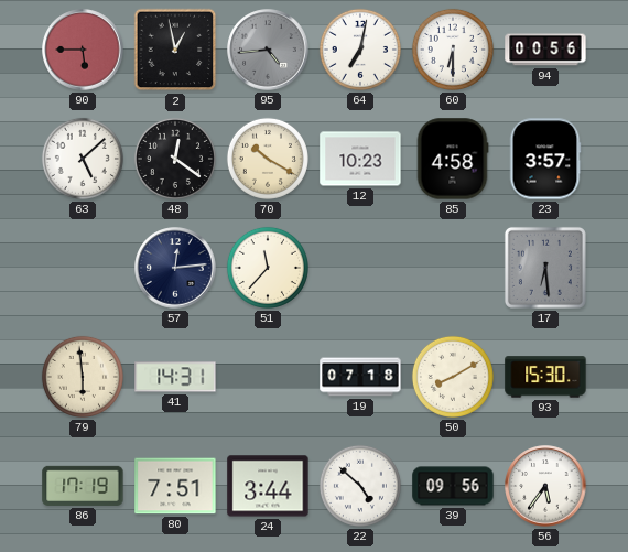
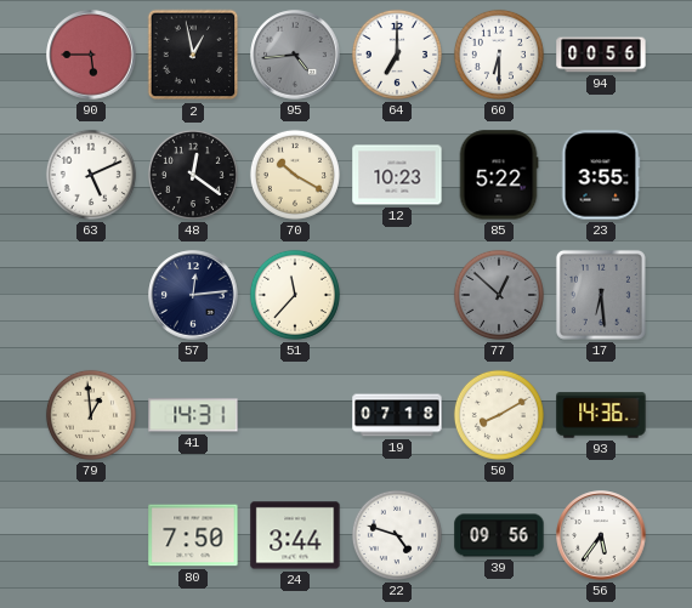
64: 7:02 -> 7:00 (397, 55)
63: 5:08 -> 5:11 (91, 175)
85: 4:58 -> 5:22 (499, 175)
23: 3:57 -> 3:55 (601, 175)
77: none -> 12:52 (499, 295)
79: 5:59 -> 12:59 (91, 415)
93: 15:30 -> 14:36 (601, 415)
86: 17:19 -> none (83, 486)
80: 7:51 -> 7:50 (193, 535)
22: 4:52 -> 4:48 (397, 535)
